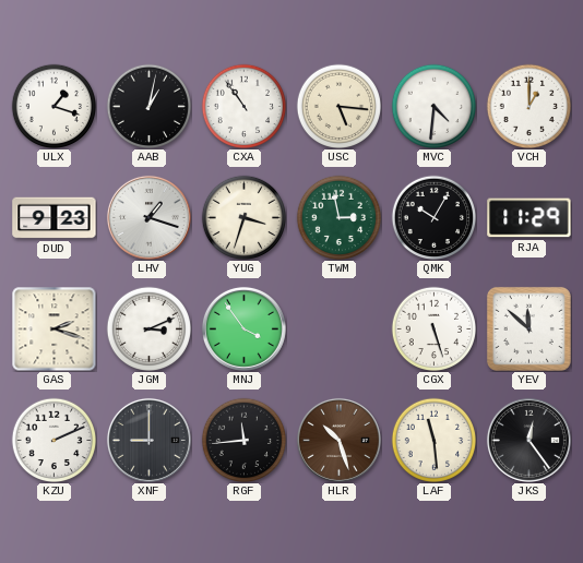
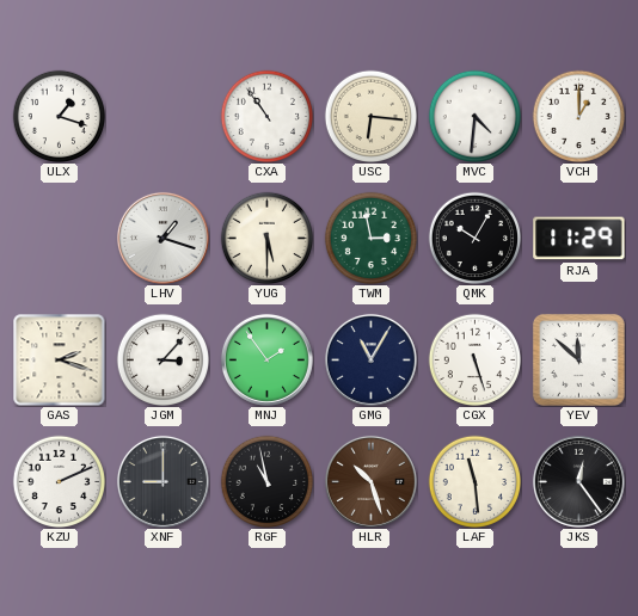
AAB: 1:02 -> none (148, 106)
USC: 5:16 -> 6:16 (370, 116)
DUD: 9:23 -> none (55, 218)
YUG: 3:33 -> 5:30 (266, 238)
JGM: 3:11 -> 3:07 (162, 359)
MNJ: 3:54 -> 1:54 (266, 359)
GMG: none -> 11:05 (370, 359)
RGF: 11:44 -> 10:58 (266, 481)
